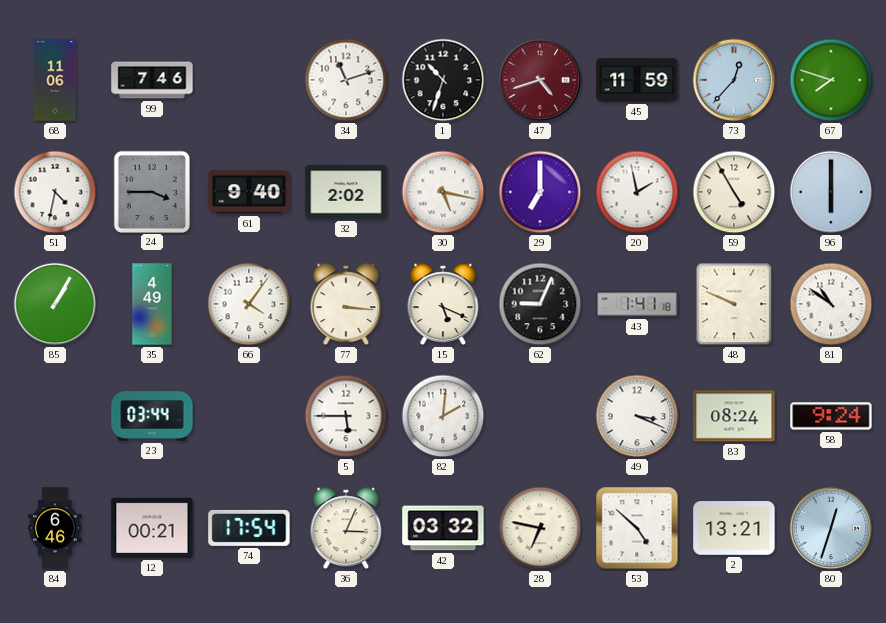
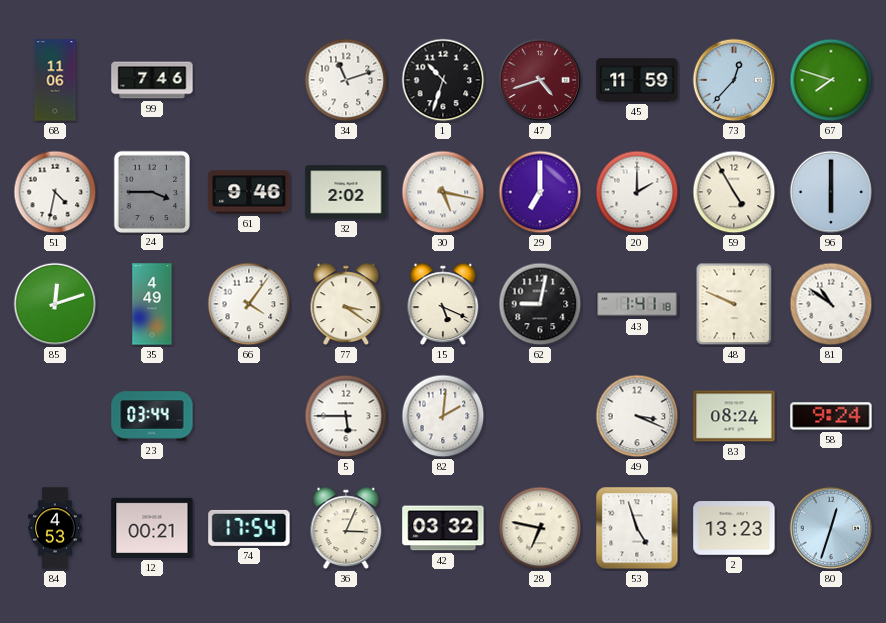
61: 9:40 -> 9:46 (249, 192)
20: 1:58 -> 2:00 (637, 192)
85: 1:05 -> 12:12 (55, 304)
77: 3:16 -> 3:21 (346, 304)
62: 9:04 -> 9:02 (540, 304)
84: 6:46 -> 4:53 (55, 528)
53: 4:52 -> 4:57 (637, 528)
2: 13:21 -> 13:23 (734, 528)
